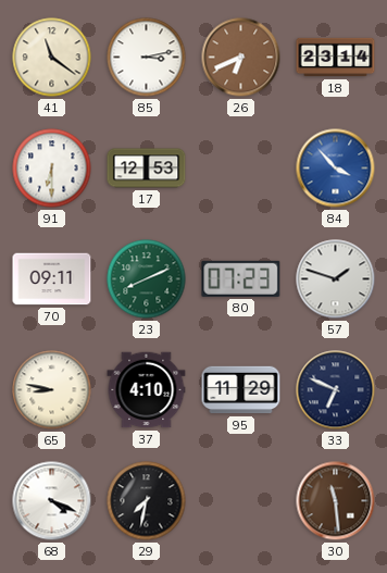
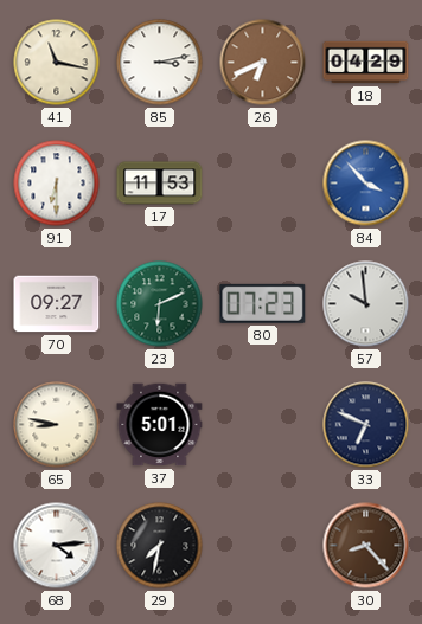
41: 11:21 -> 11:17 (57, 63)
18: 23:14 -> 04:29 (366, 63)
17: 12:53 -> 11:53 (160, 184)
70: 09:11 -> 09:27 (57, 304)
23: 8:11 -> 6:11 (160, 304)
57: 1:48 -> 9:59 (366, 304)
37: 4:10 -> 5:01 (160, 425)
95: 11:29 -> none (241, 390)
68: 4:19 -> 4:14 (57, 546)
30: 11:29 -> 8:23 (366, 546)
